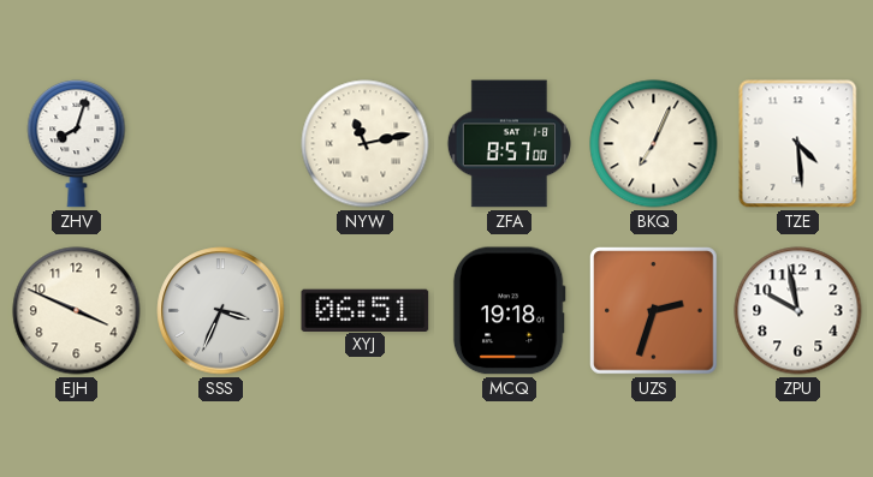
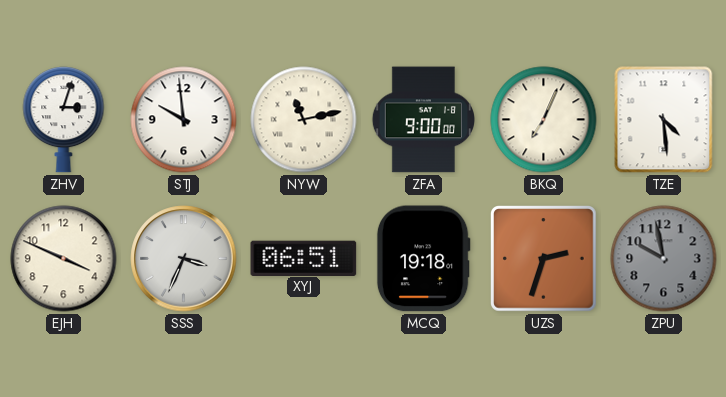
ZHV: 8:03 -> 3:03 (64, 120)
STJ: none -> 9:59 (184, 120)
ZFA: 8:57 -> 9:00 (423, 120)
ZPU dial: white -> grey (664, 259)
